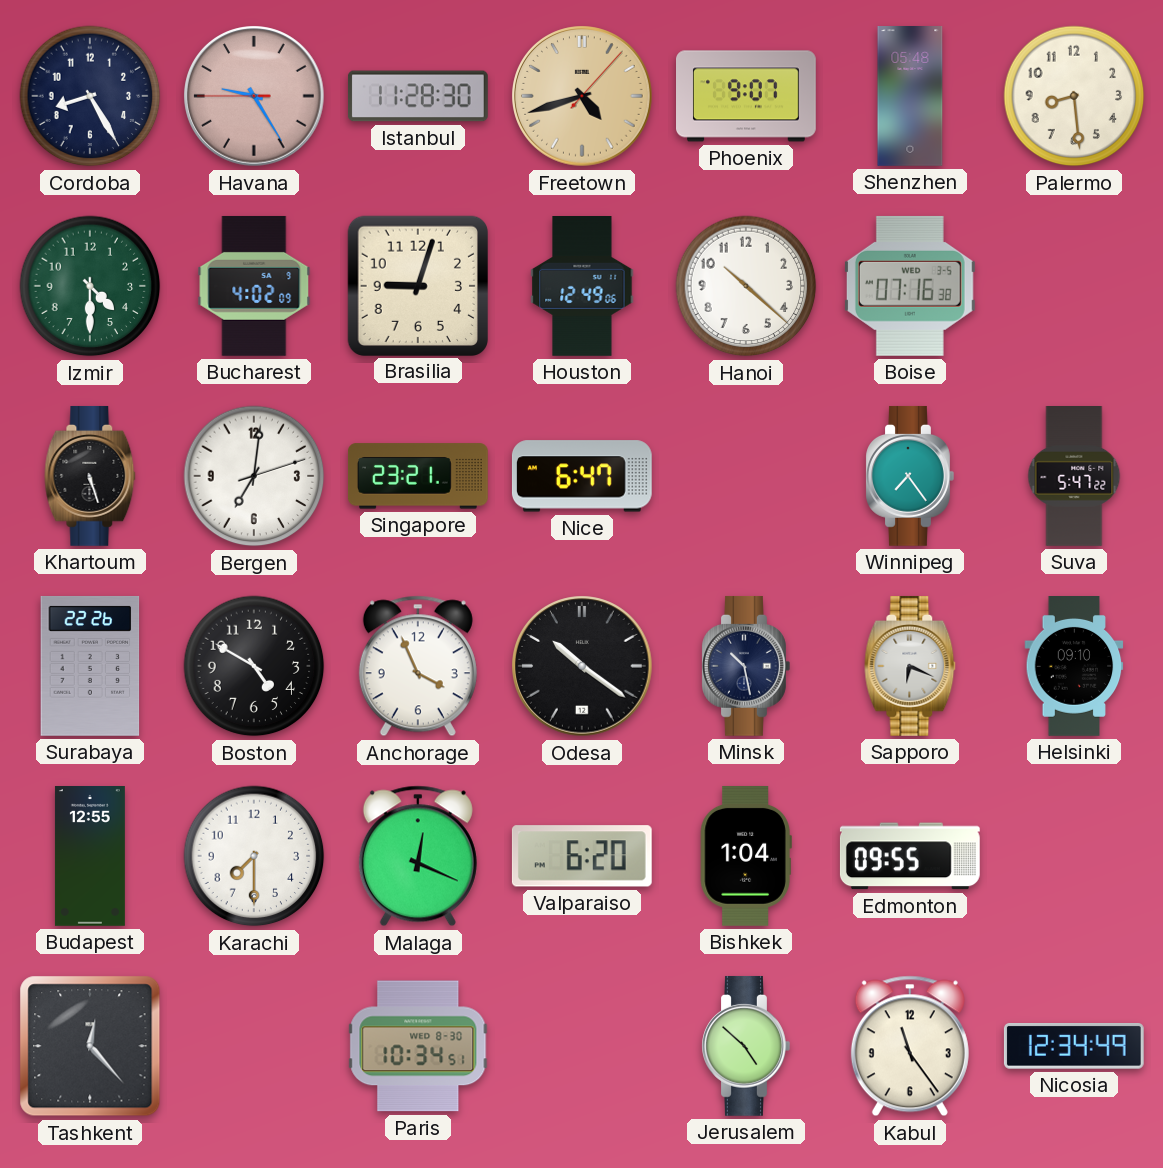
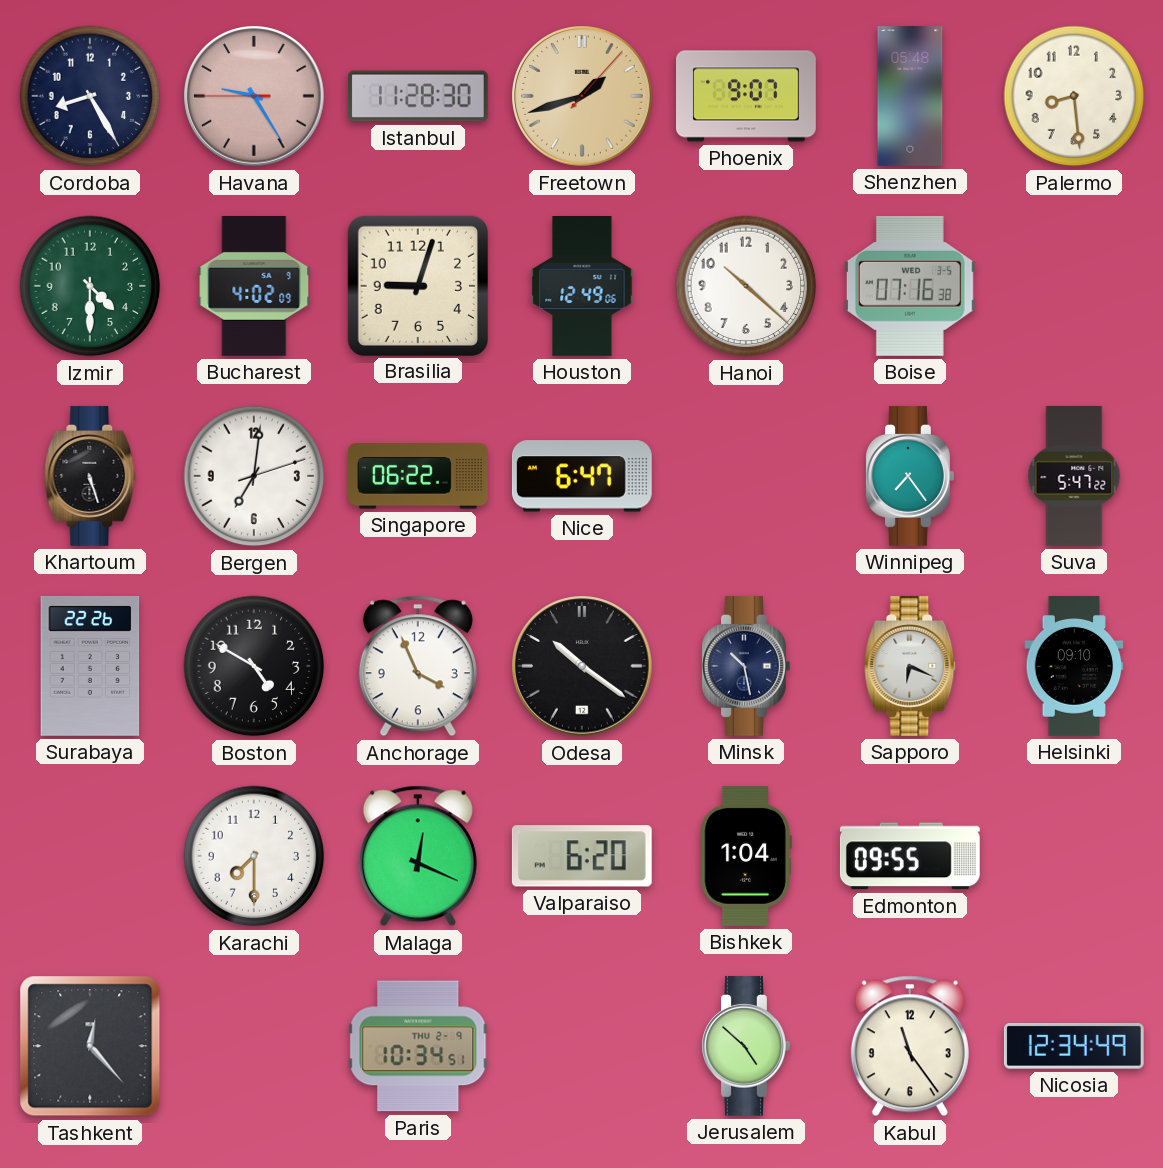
Freetown: 4:42 -> 1:42 (582, 96)
Singapore: 23:21 -> 06:22 (418, 476)
Budapest: 12:55 -> none (90, 857)
Paris date: WED 8-30 -> THU 2-9 (418, 1046)
